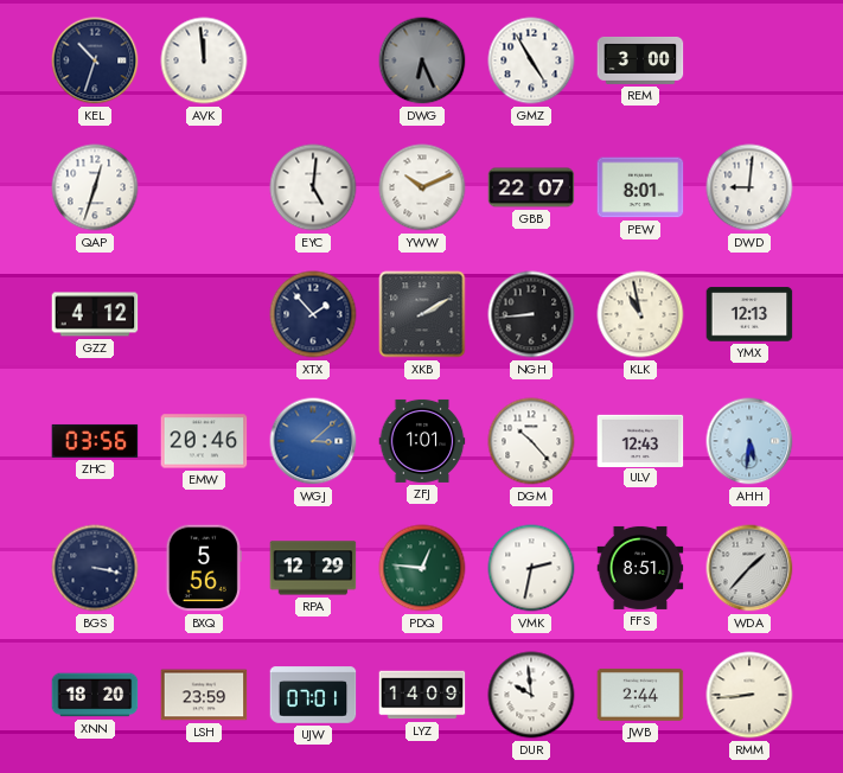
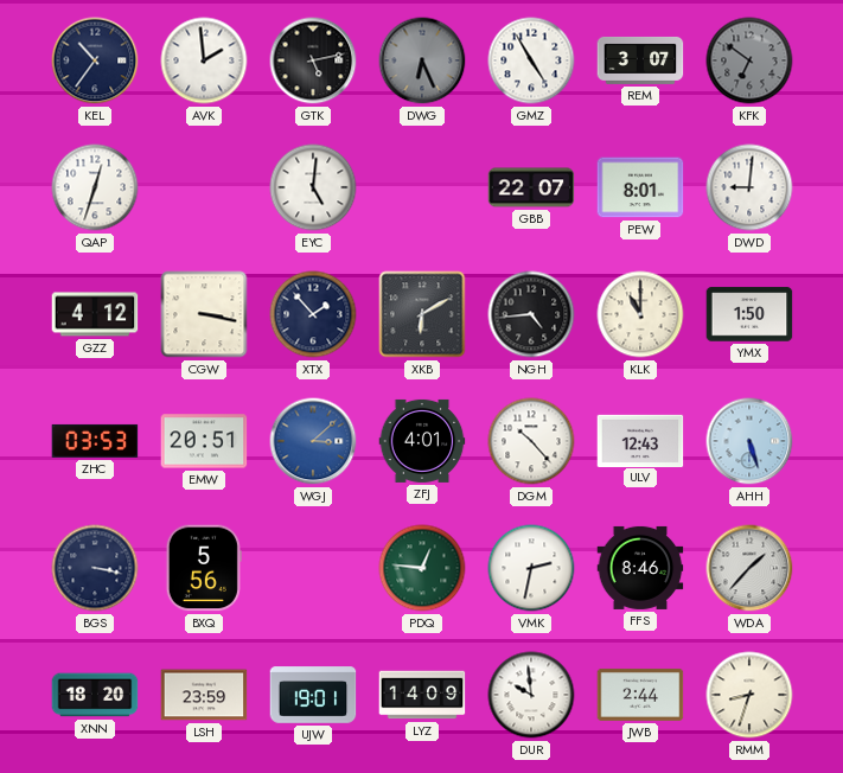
KEL: 10:33 -> 10:36 (95, 60)
AVK: 11:59 -> 1:59 (204, 60)
GTK: none -> 5:13 (313, 60)
REM: 3:00 -> 3:07 (640, 60)
KFK: none -> 6:51 (749, 60)
YWW: 10:11 -> none (422, 187)
CGW: none -> 3:17 (204, 314)
XKB: 2:10 -> 6:10 (422, 314)
NGH: 8:44 -> 4:44 (531, 314)
KLK: 10:58 -> 11:00 (640, 314)
YMX: 12:13 -> 1:50 (749, 314)
ZHC: 03:56 -> 03:53 (95, 441)
EMW: 20:46 -> 20:51 (204, 441)
ZFJ: 1:01 -> 4:01 (422, 441)
AHH: 5:31 -> 5:27 (749, 441)
RPA: 12:29 -> none (313, 568)
FFS: 8:51 -> 8:46 (640, 568)
UJW: 07:01 -> 19:01 (313, 695)
RMM: 8:44 -> 8:33 (749, 695)
